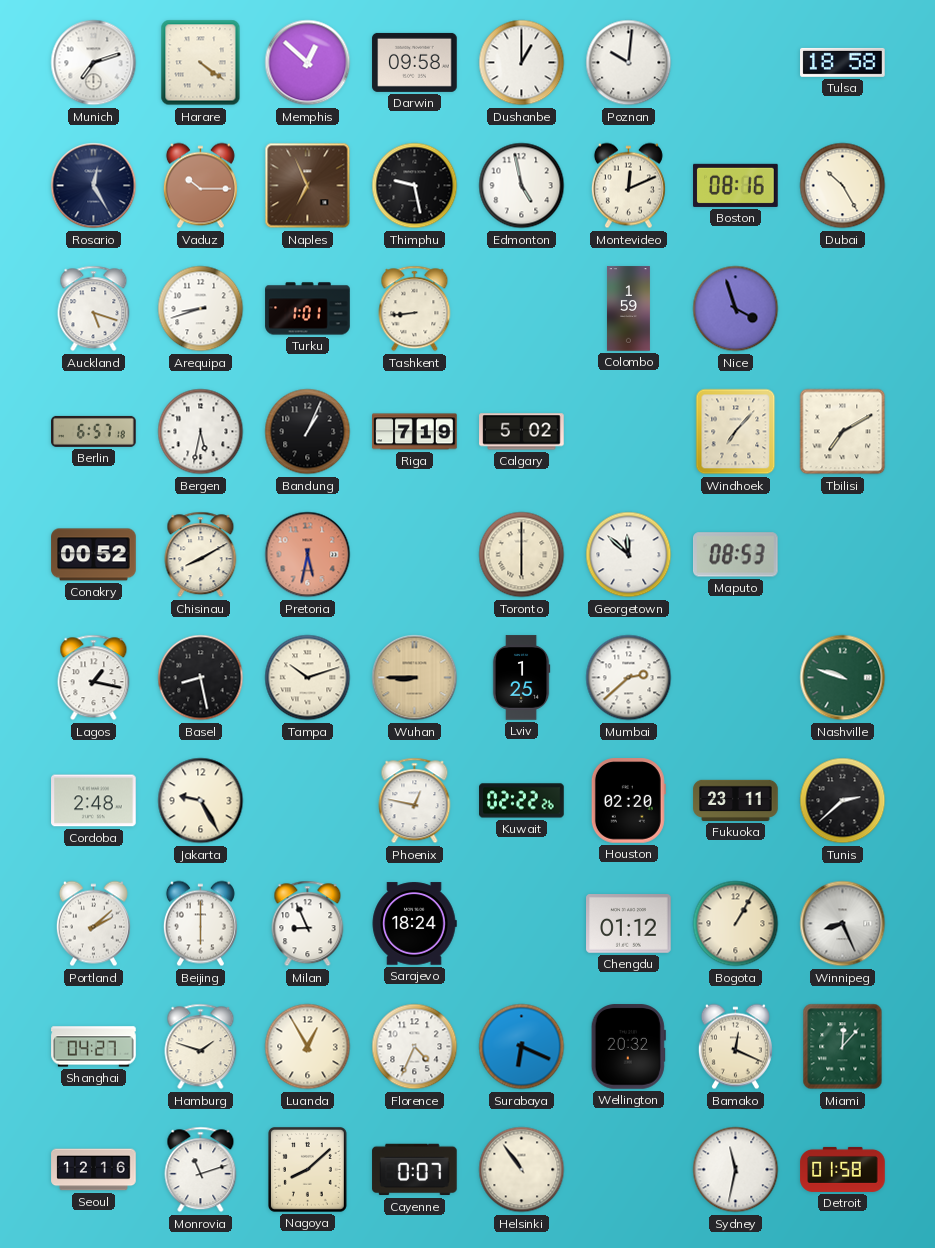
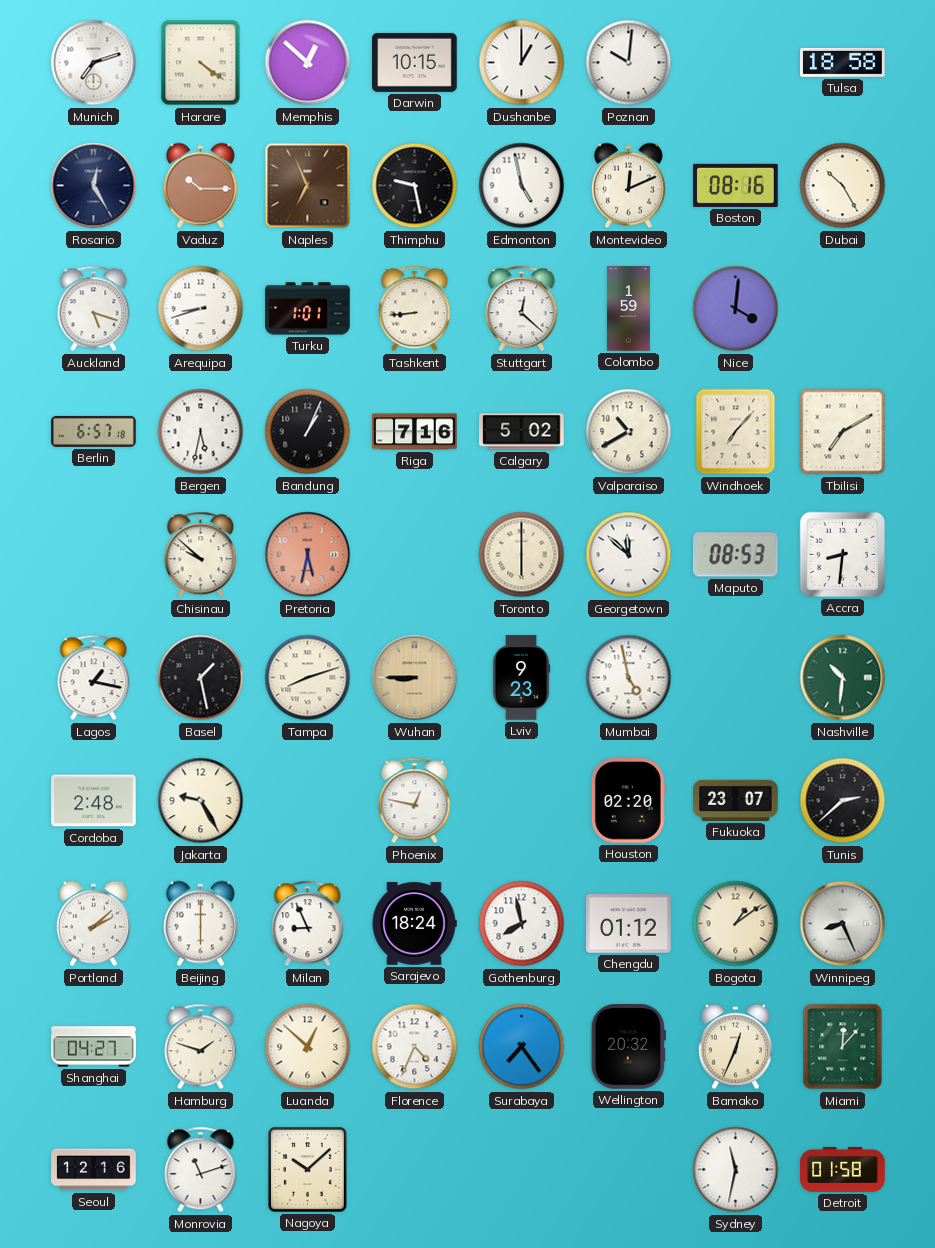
Darwin: 09:58 -> 10:15 (415, 62)
Stuttgart: none -> 12:22 (522, 309)
Nice: 3:57 -> 4:01 (736, 309)
Riga: 7:19 -> 7:16 (415, 432)
Valparaiso: none -> 10:40 (629, 432)
Conakry: 00:52 -> none (94, 555)
Chisinau: 8:10 -> 9:52 (201, 555)
Accra: none -> 8:31 (842, 554)
Basel: 8:28 -> 1:28 (201, 678)
Tampa: 10:12 -> 8:12 (308, 678)
Lviv: 1:25 -> 9:23 (521, 678)
Mumbai: 2:38 -> 4:58 (629, 678)
Nashville: 9:48 -> 10:31 (843, 678)
Kuwait: 02:22 -> none (522, 801)
Fukuoka: 23:11 -> 23:07 (736, 800)
Gothenburg: none -> 7:58 (522, 924)
Bogota: 1:05 -> 1:09 (736, 924)
Luanda: 12:55 -> 12:52 (308, 1047)
Surabaya: 6:19 -> 7:24 (522, 1047)
Bamako: 12:19 -> 12:34 (735, 1047)
Nagoya: 8:08 -> 10:08 (308, 1170)
Cayenne: 0:07 -> none (415, 1170)
Helsinki: 10:54 -> none (522, 1170)
